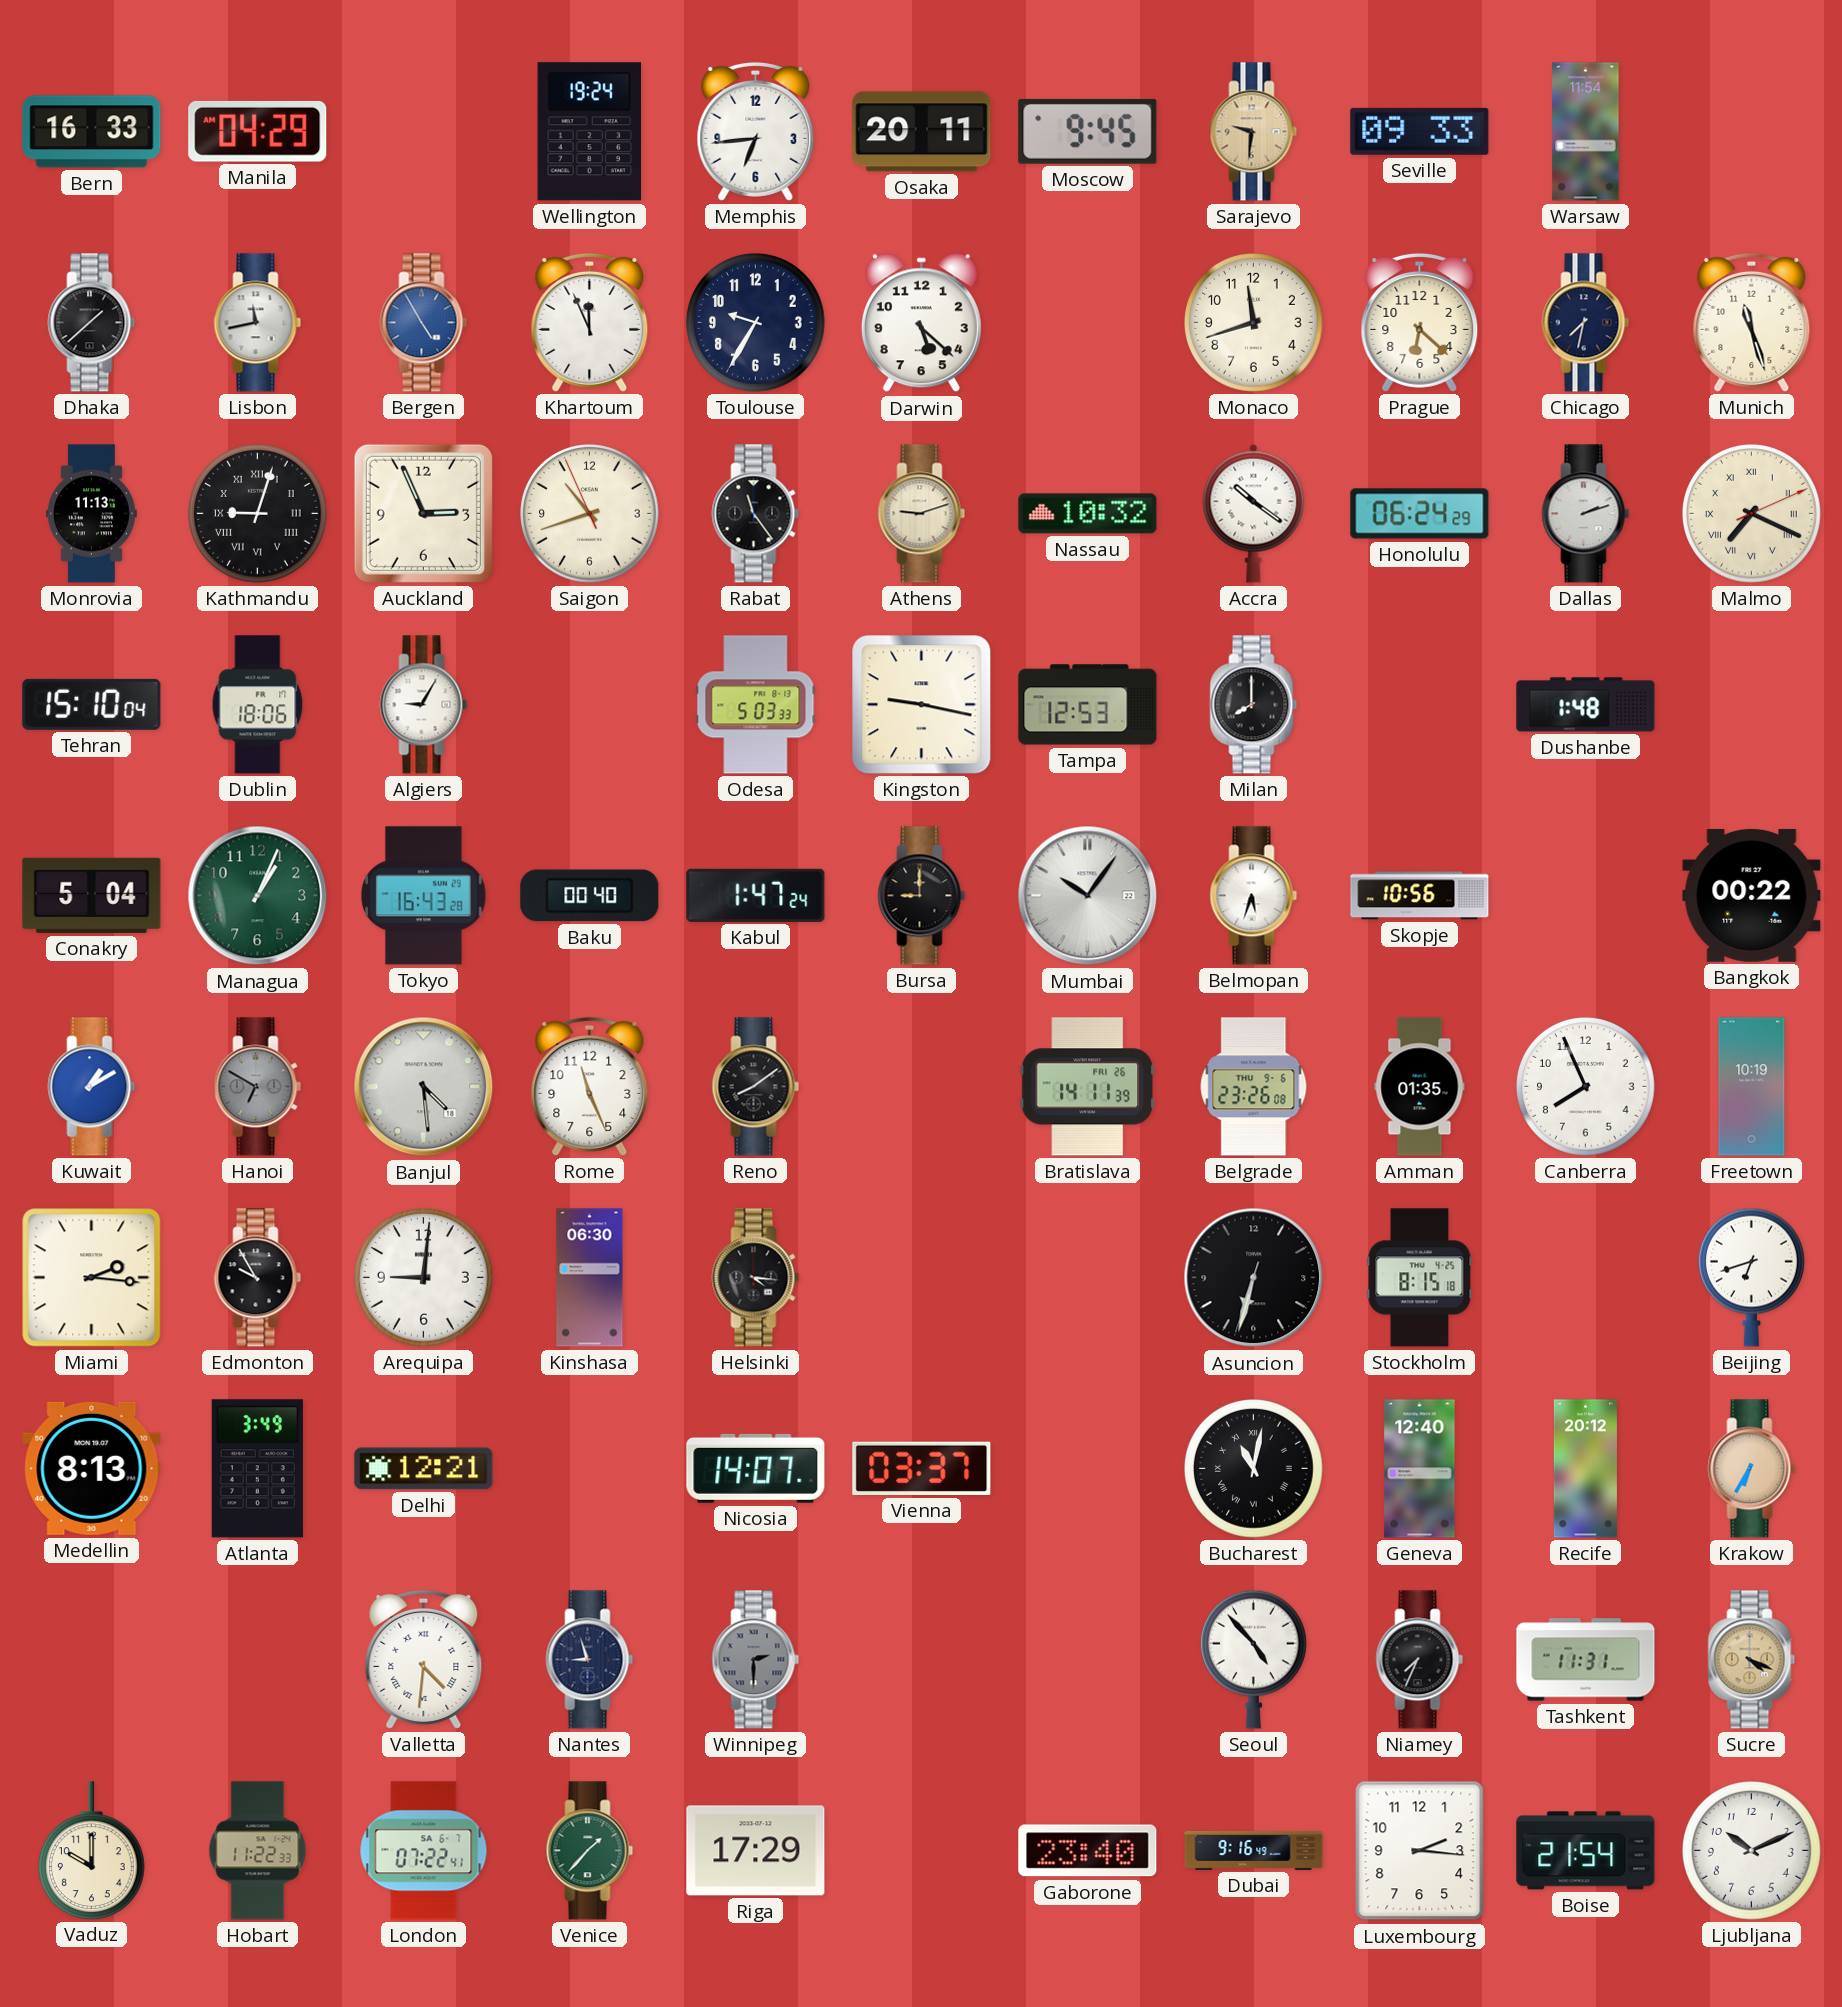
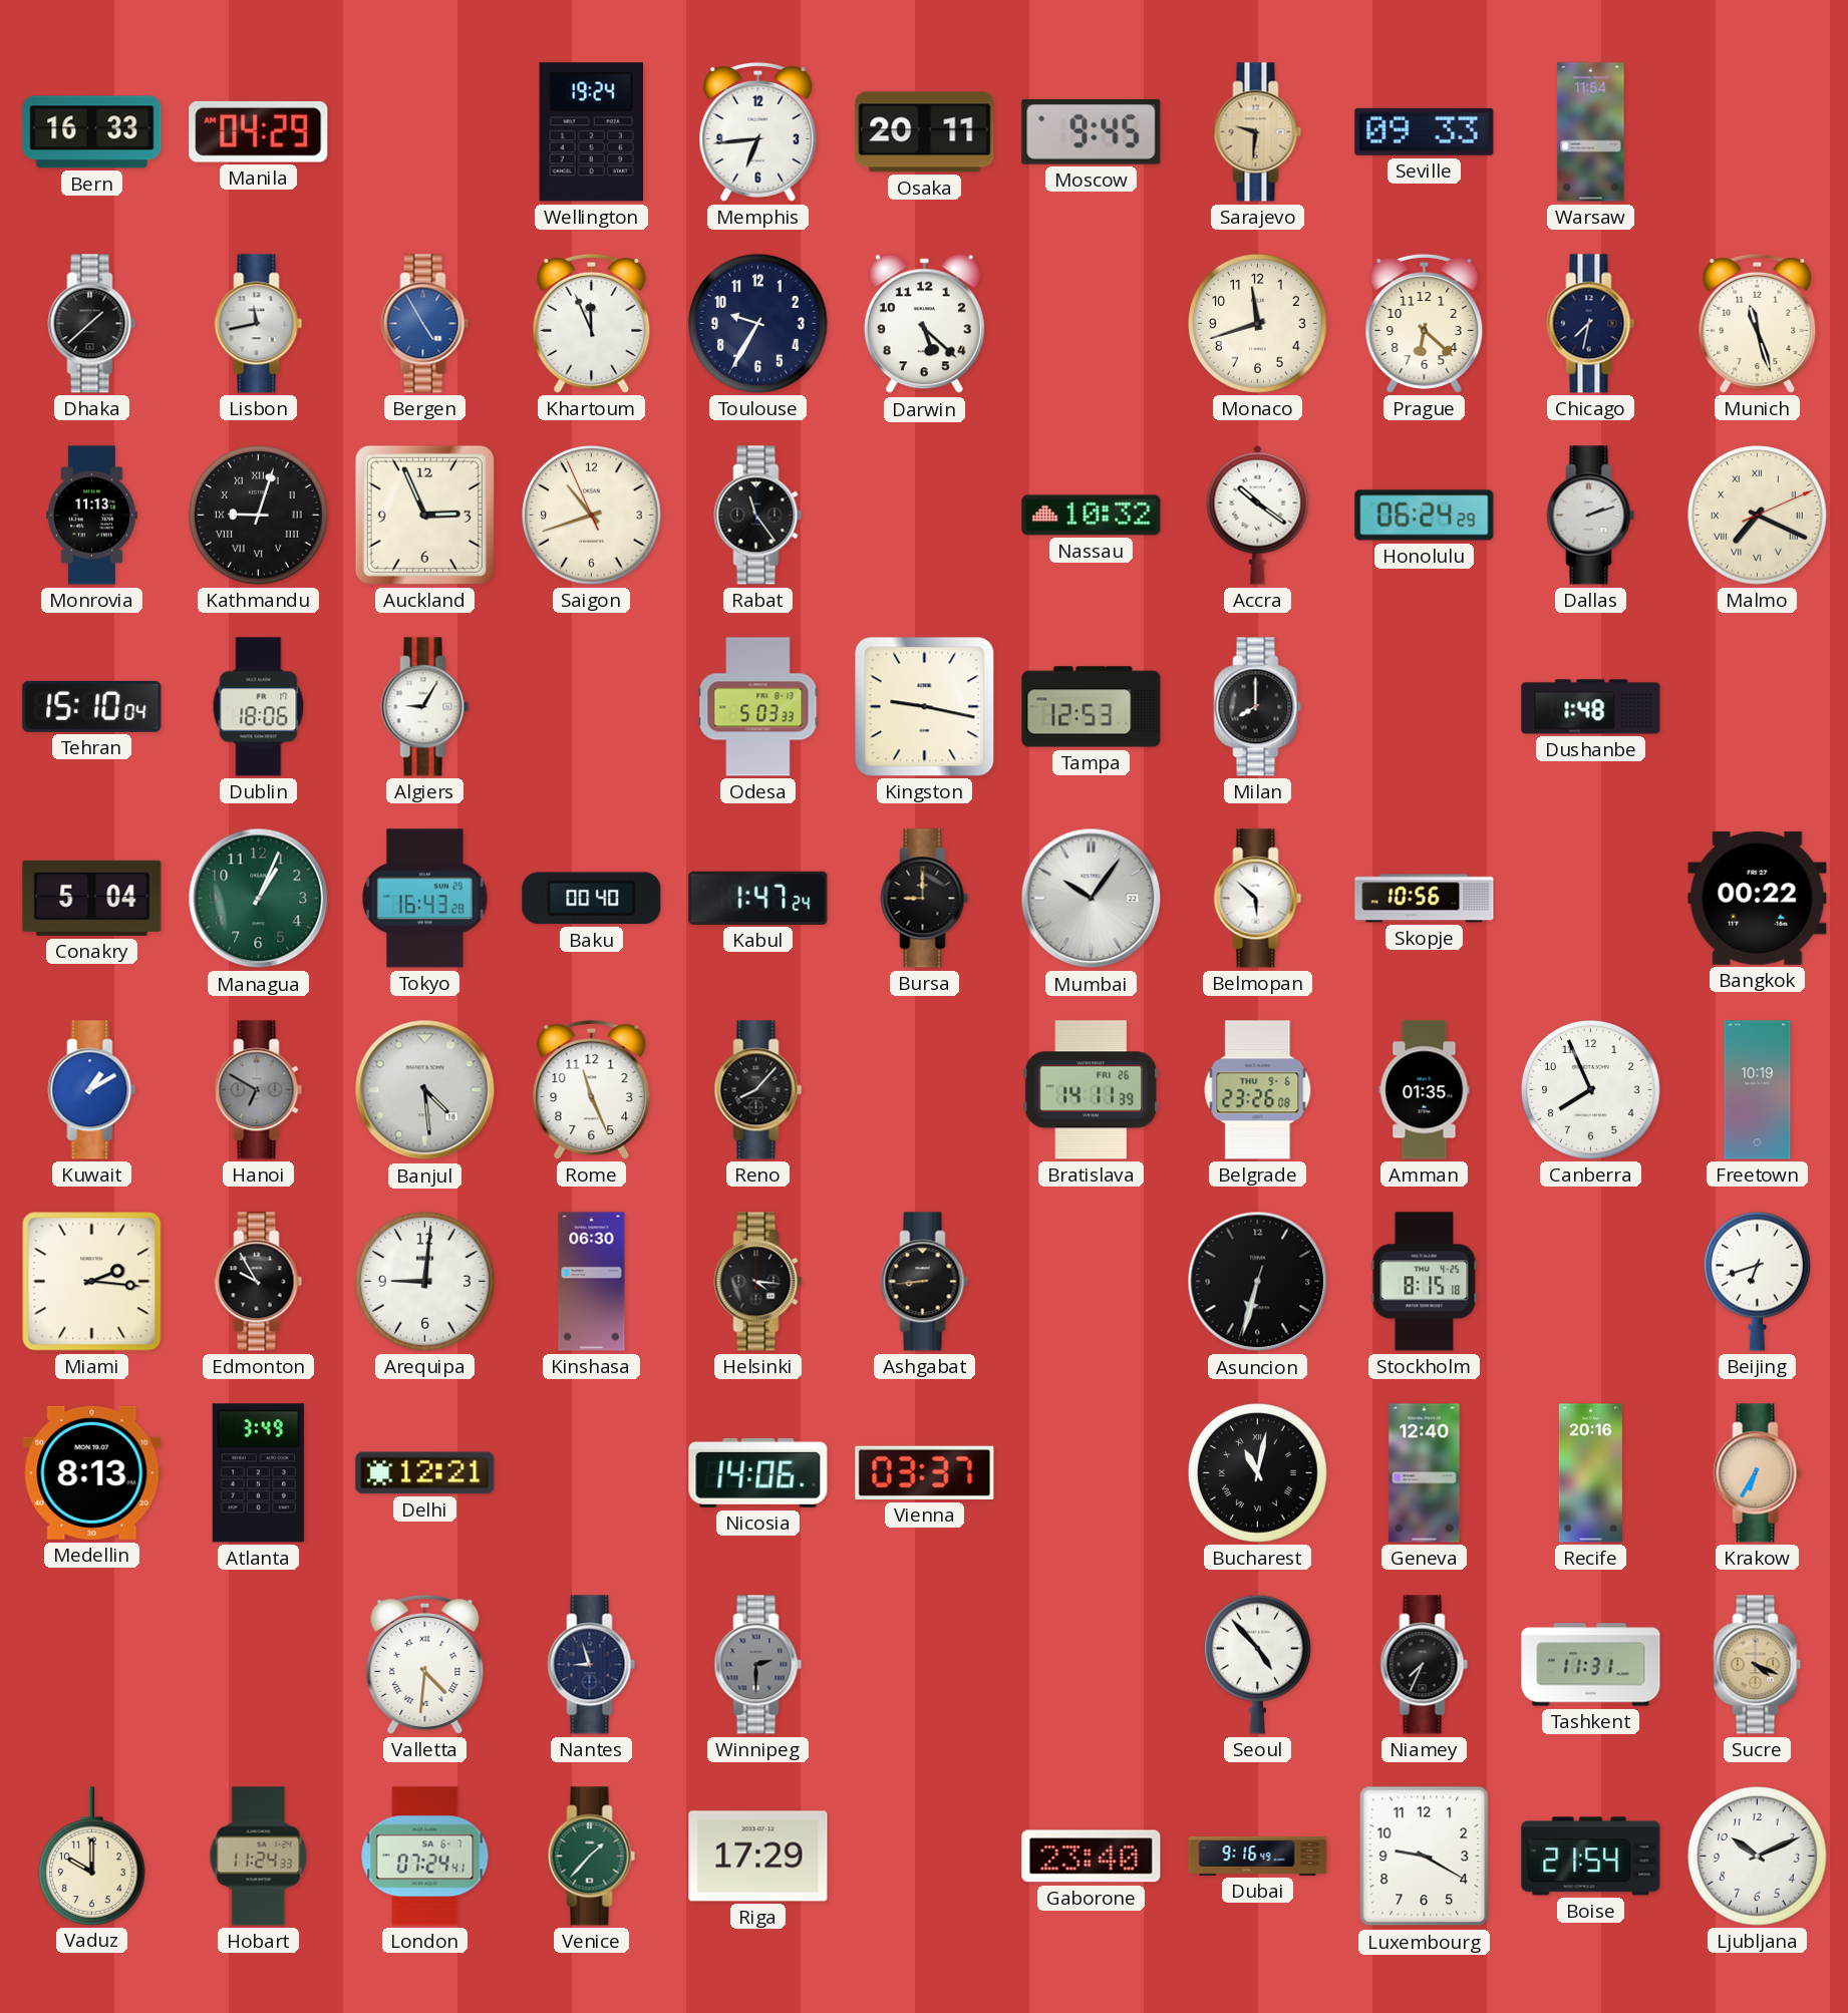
Athens: 9:12 -> none (922, 514)
Belmopan: 5:33 -> 5:52 (1258, 899)
Reno: 8:09 -> 8:07 (758, 1090)
Ashgabat: none -> 8:44 (925, 1282)
Nicosia: 14:07 -> 14:06 (758, 1472)
Recife: 20:12 -> 20:16 (1590, 1473)
Hobart: 11:22 -> 11:24 (259, 1857)
London: 07:22 -> 07:24 (425, 1857)
Luxembourg: 2:16 -> 9:20 (1425, 1857)
